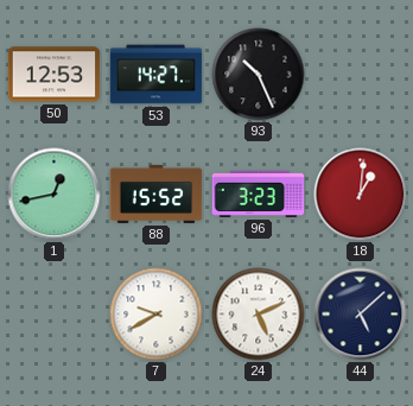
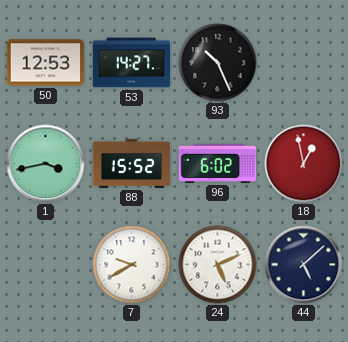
1: 12:43 -> 3:43 (46, 164)
96: 3:23 -> 6:02 (218, 163)
18: 1:01 -> 12:58 (304, 164)
